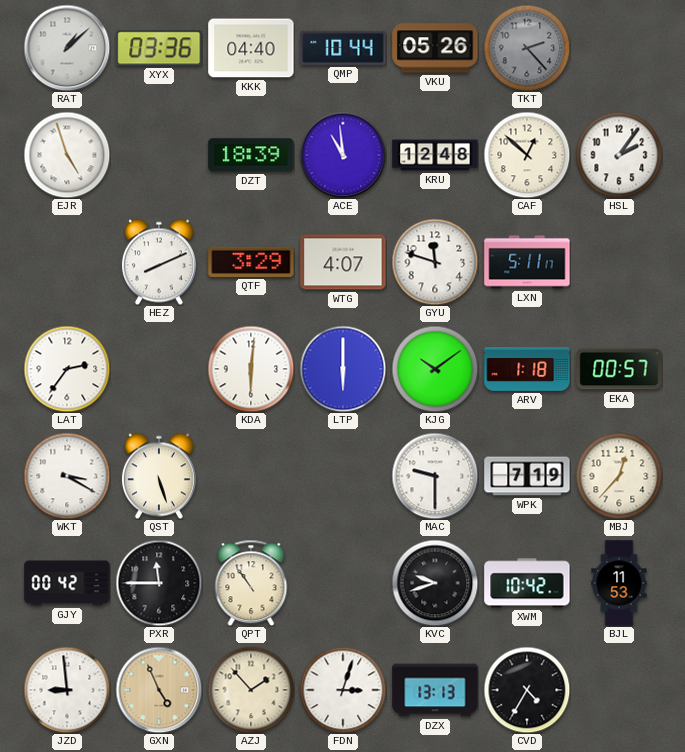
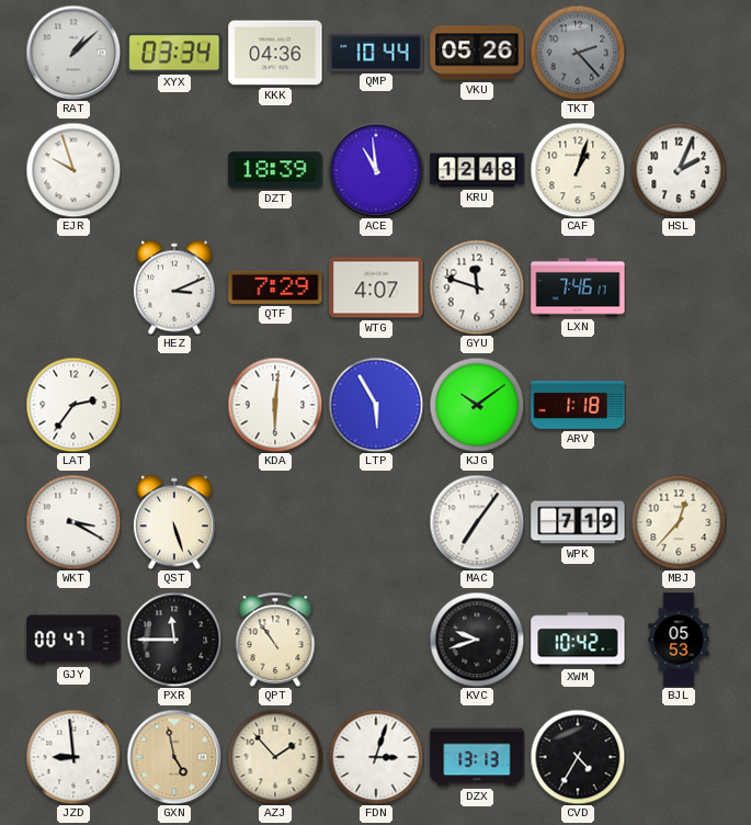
XYX: 03:36 -> 03:34 (174, 53)
KKK: 04:40 -> 04:36 (275, 53)
EJR: 4:57 -> 9:57 (73, 170)
CAF: 12:52 -> 1:03 (578, 170)
HSL: 2:06 -> 2:04 (679, 170)
HEZ: 8:11 -> 3:11 (174, 287)
QTF: 3:29 -> 7:29 (275, 287)
LXN: 5:11 -> 7:46 (578, 287)
LTP: 6:00 -> 5:55 (376, 405)
EKA: 00:57 -> none (619, 369)
MAC: 9:30 -> 7:06 (477, 522)
GJY: 00:42 -> 00:47 (73, 640)
BJL: 11:53 -> 05:53 (679, 640)
GXN: 4:56 -> 4:58 (174, 757)
